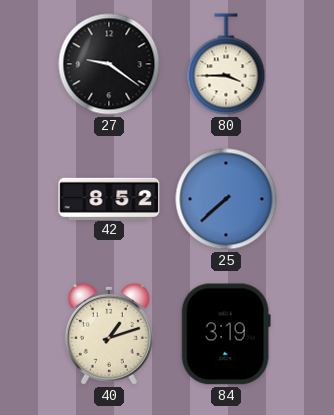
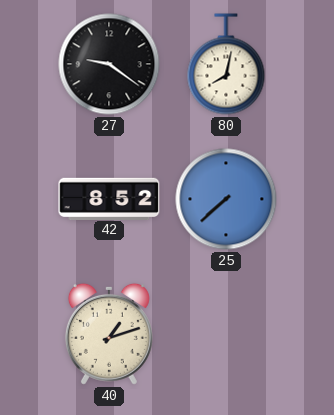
80: 3:45 -> 8:02 (226, 64)
84: 3:19 -> none (226, 334)
